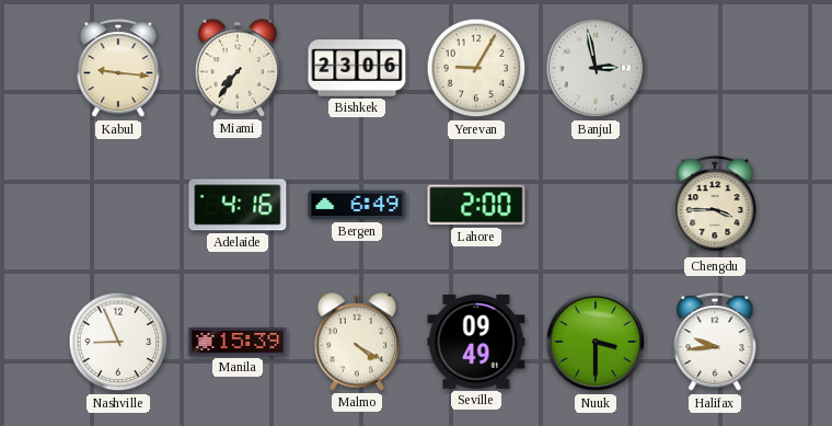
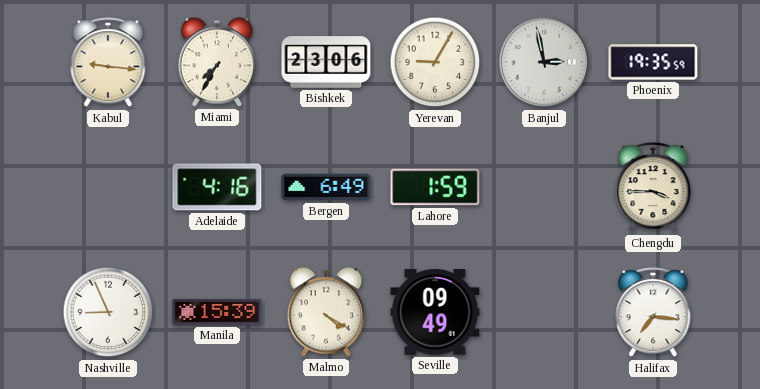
Miami: 7:36 -> 7:35 (217, 62)
Phoenix: none -> 19:35 (653, 62)
Lahore: 2:00 -> 1:59 (435, 187)
Nuuk: 3:30 -> none (596, 342)
Halifax: 9:44 -> 7:16 (653, 313)
